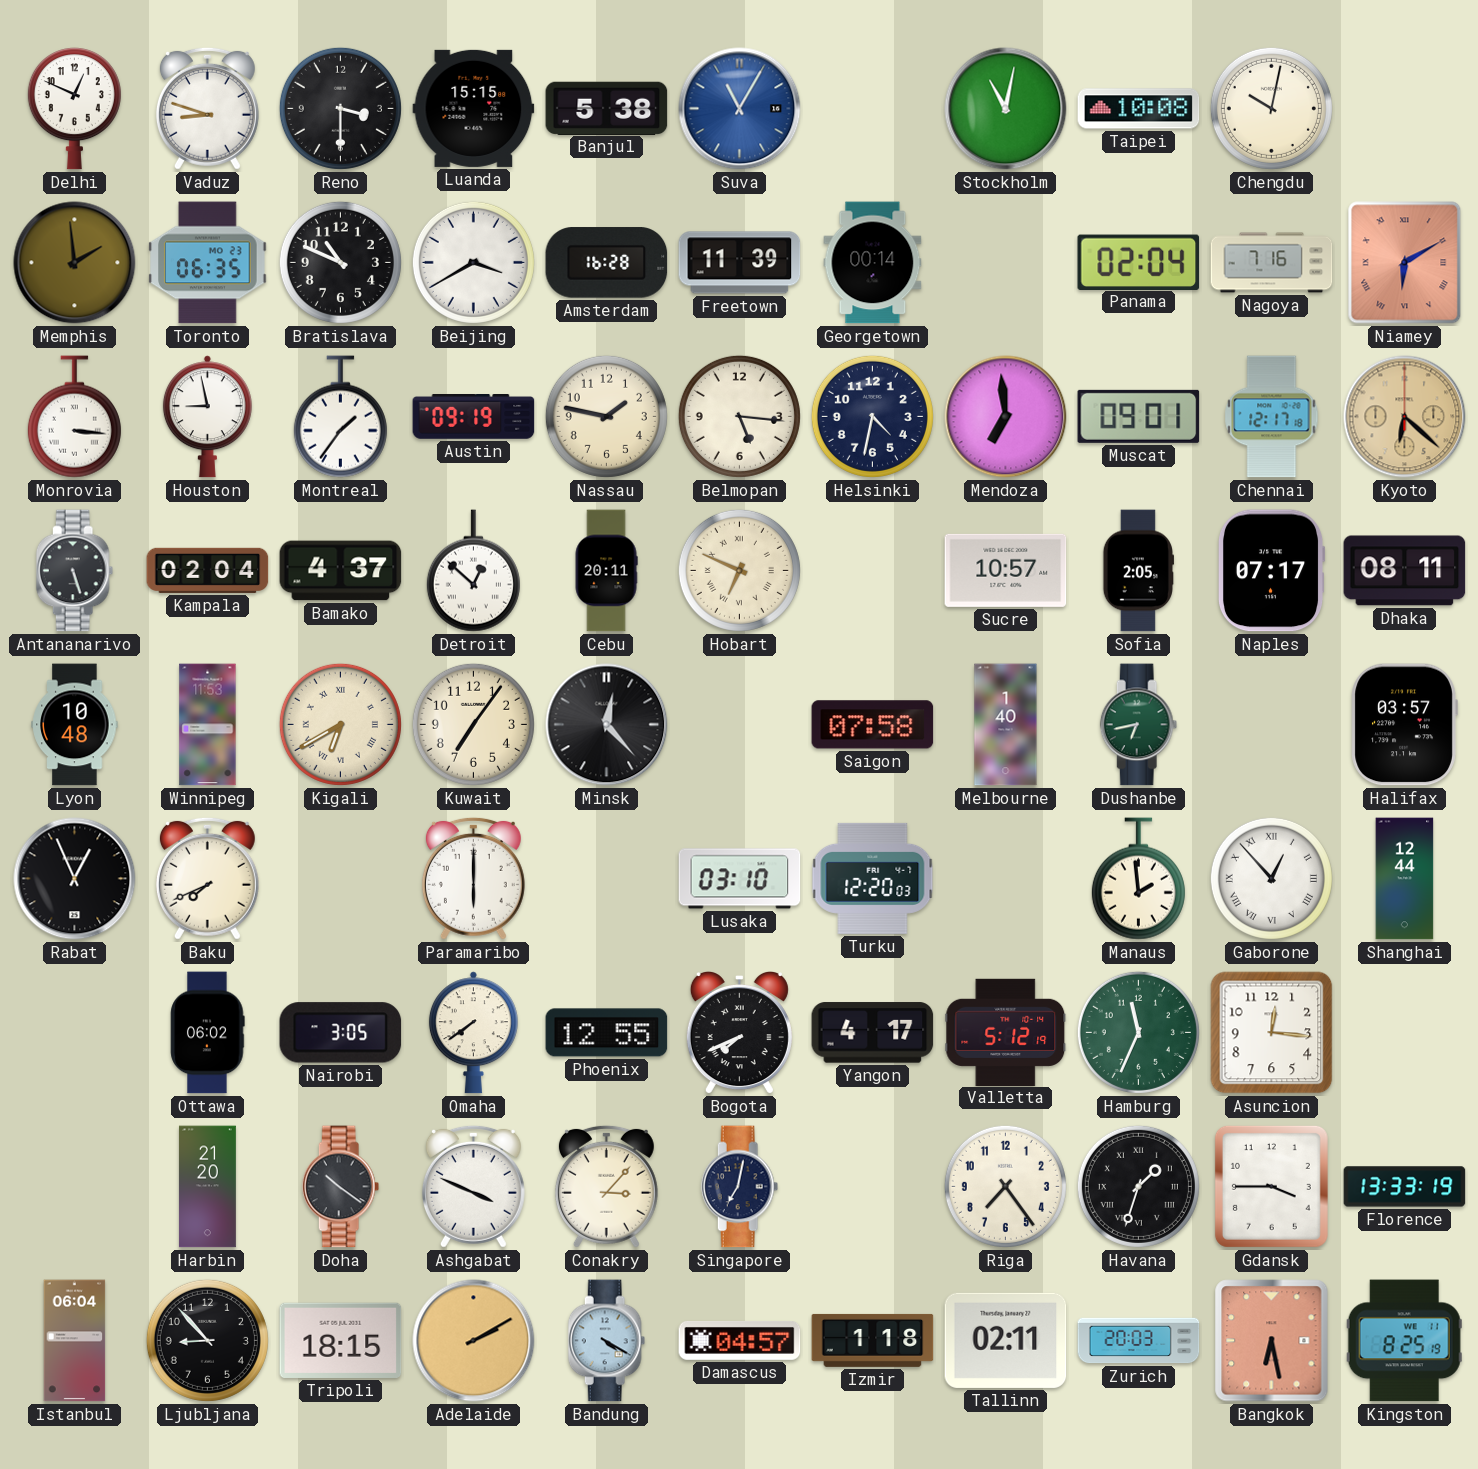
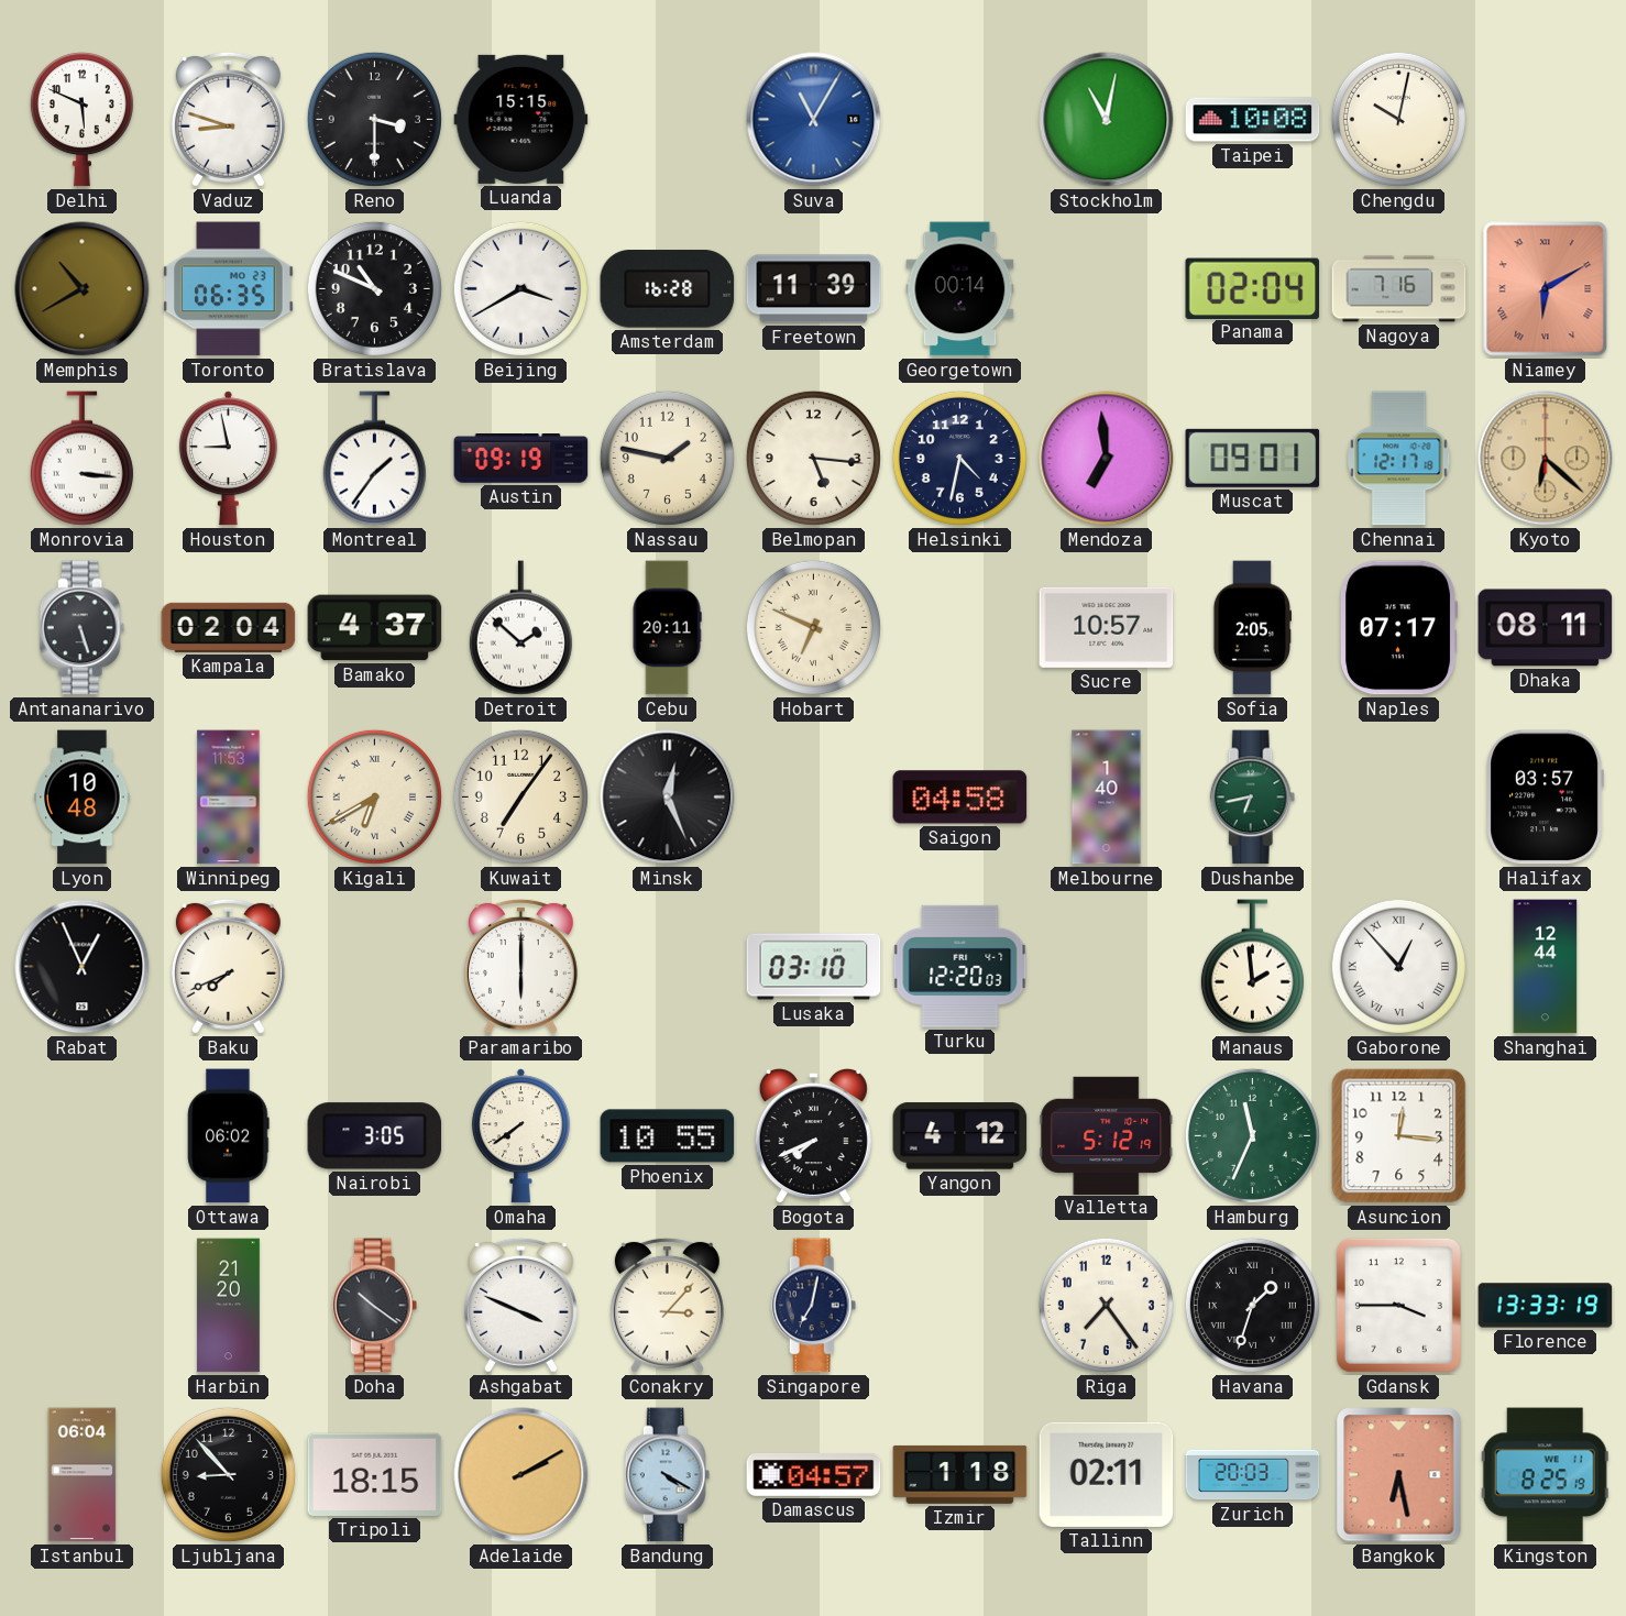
Delhi: 12:49 -> 5:49 (81, 120)
Banjul: 5:38 -> none (607, 108)
Memphis: 1:59 -> 10:40 (83, 289)
Detroit: 12:52 -> 1:52 (520, 628)
Minsk: 12:23 -> 12:26 (668, 798)
Saigon: 07:58 -> 04:58 (960, 798)
Phoenix: 12:55 -> 10:55 (668, 1136)
Yangon: 4:17 -> 4:12 (960, 1136)
